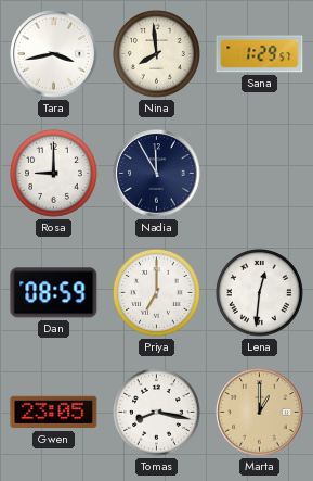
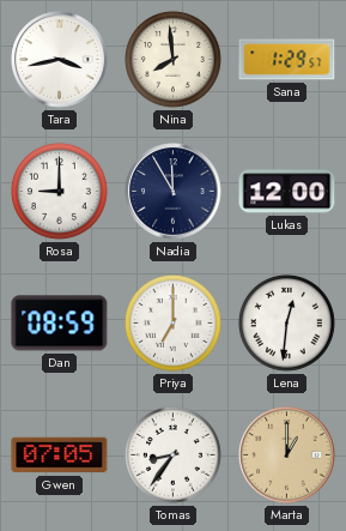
Lukas: none -> 12:00 (287, 192)
Gwen: 23:05 -> 07:05 (60, 455)
Tomas: 8:17 -> 8:36 (174, 455)
